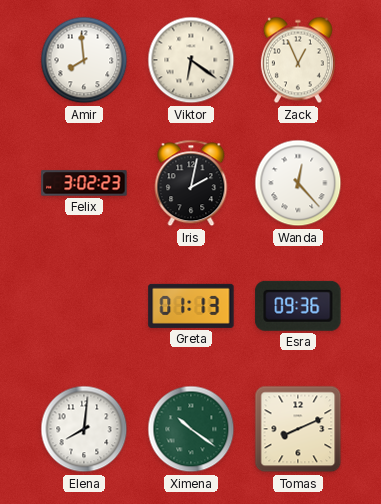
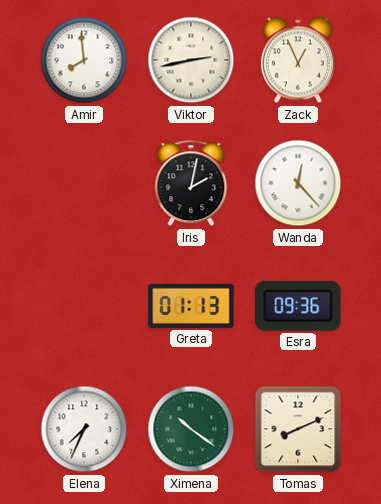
Viktor: 6:21 -> 2:43 (191, 60)
Felix: 3:02 -> none (84, 183)
Elena: 8:01 -> 7:34 (84, 429)
